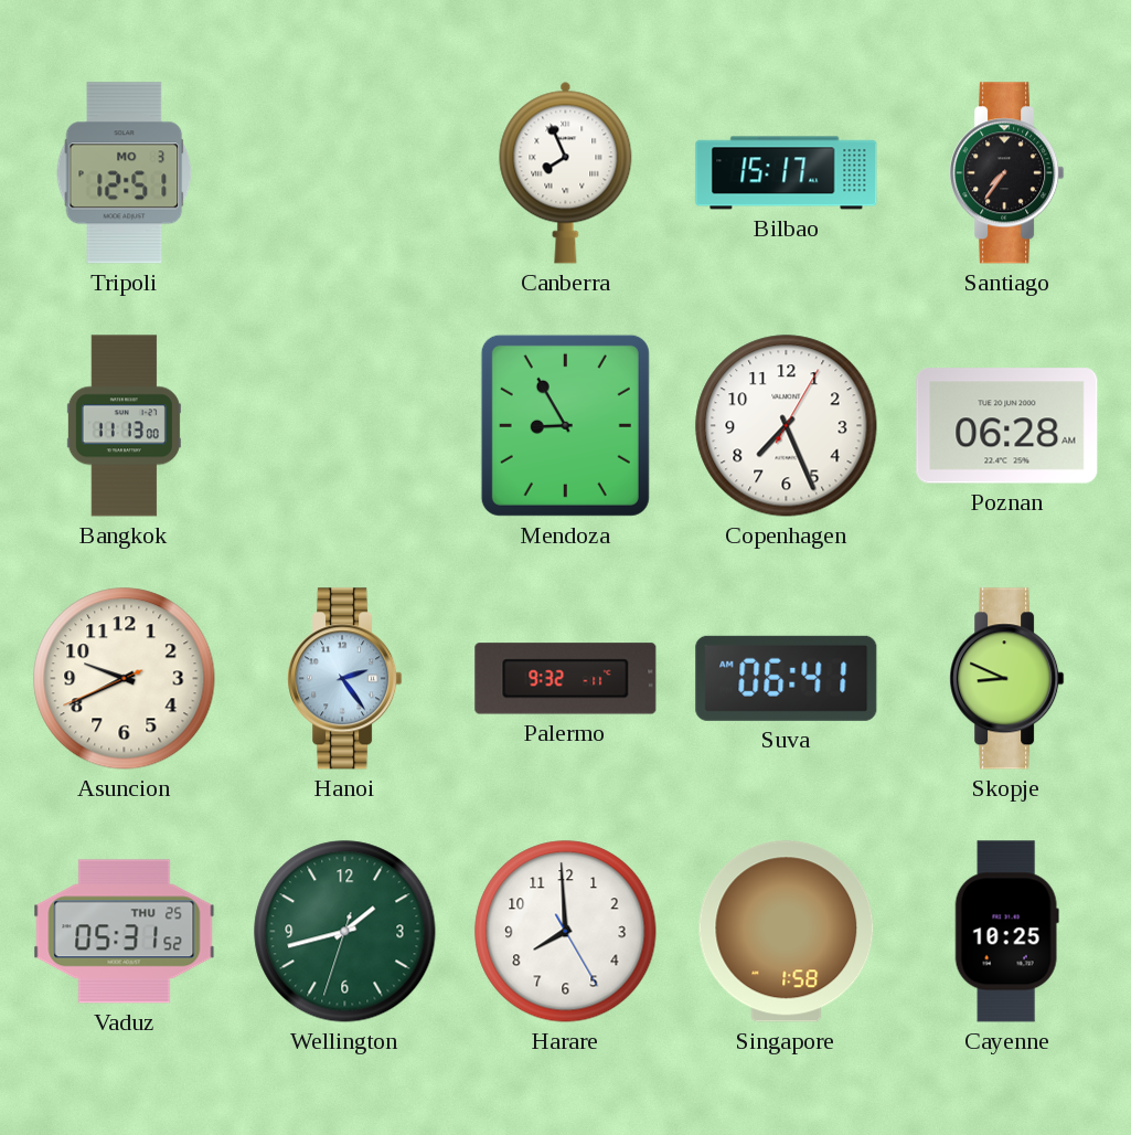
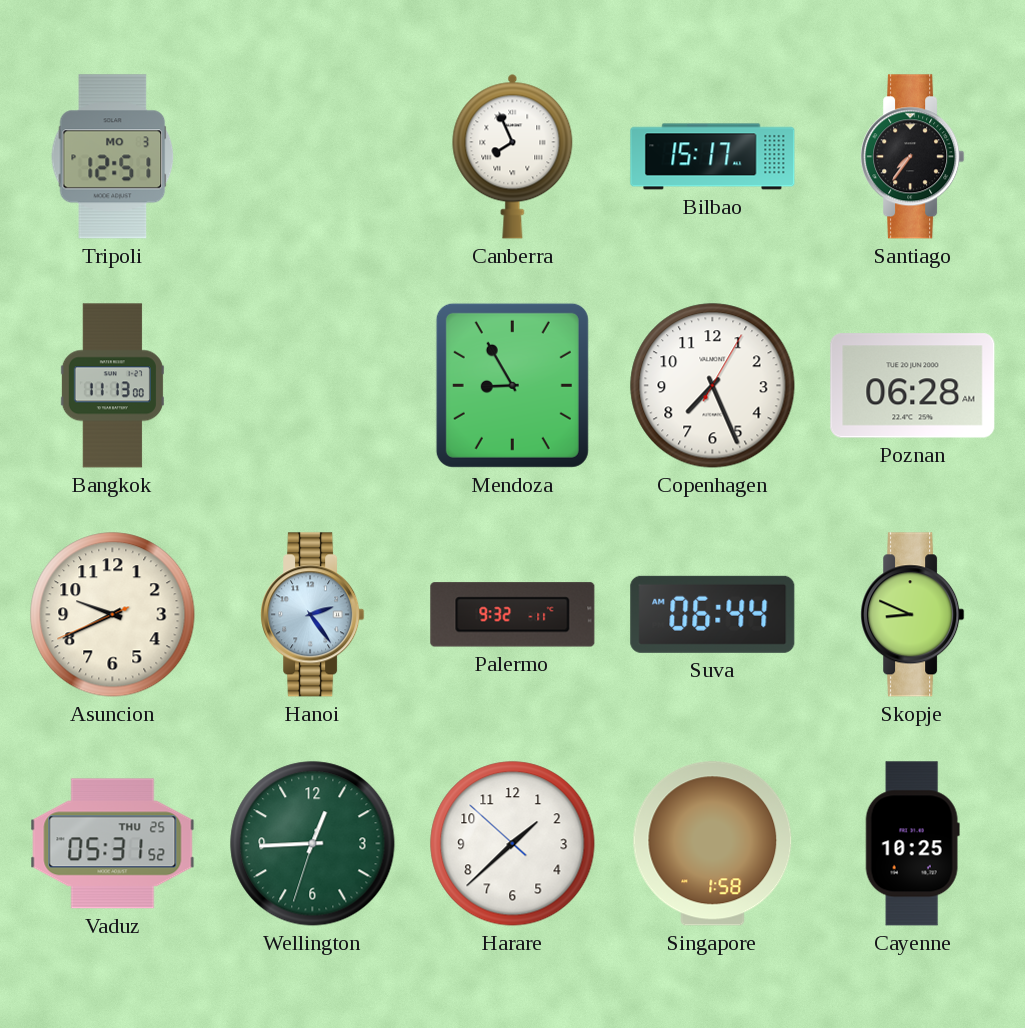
Suva: 06:41 -> 06:44 (713, 614)
Wellington: 1:42 -> 12:44 (313, 844)
Harare: 7:59 -> 1:37 (513, 844)
